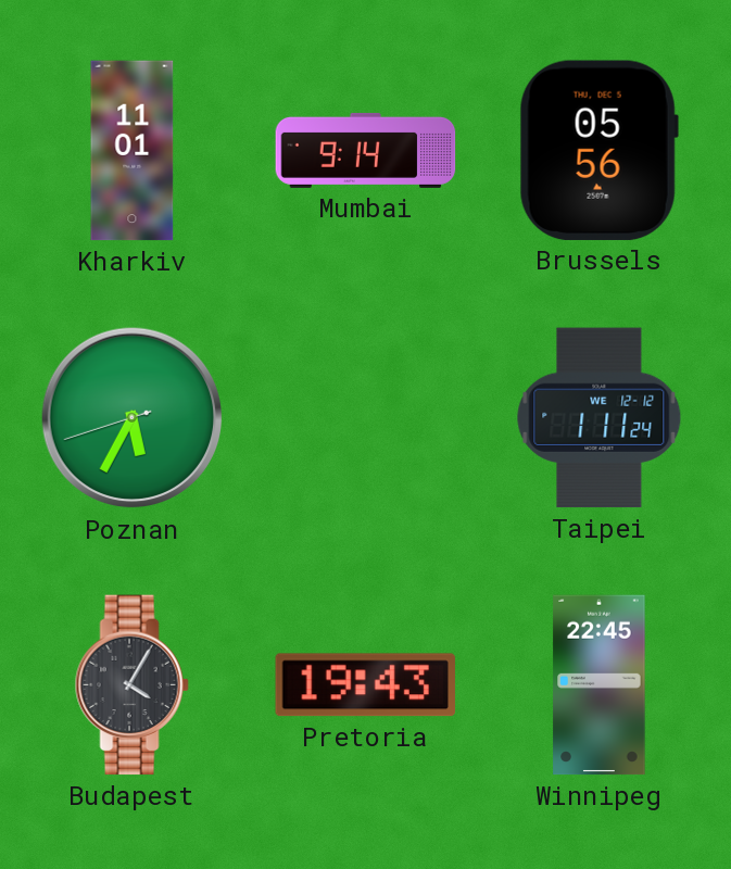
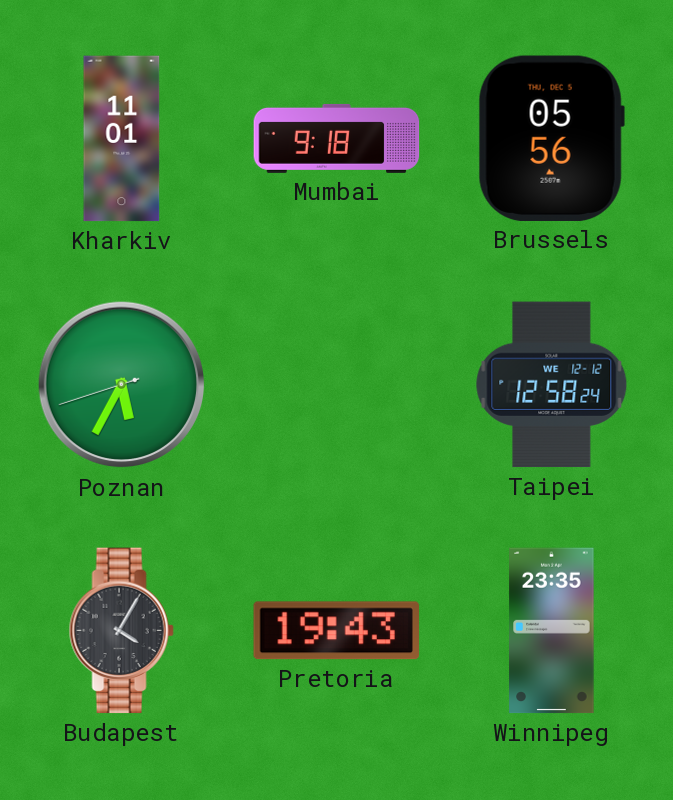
Mumbai: 9:14 -> 9:18 (337, 138)
Taipei: 1:11 -> 12:58 (552, 385)
Winnipeg: 22:45 -> 23:35 (552, 631)
